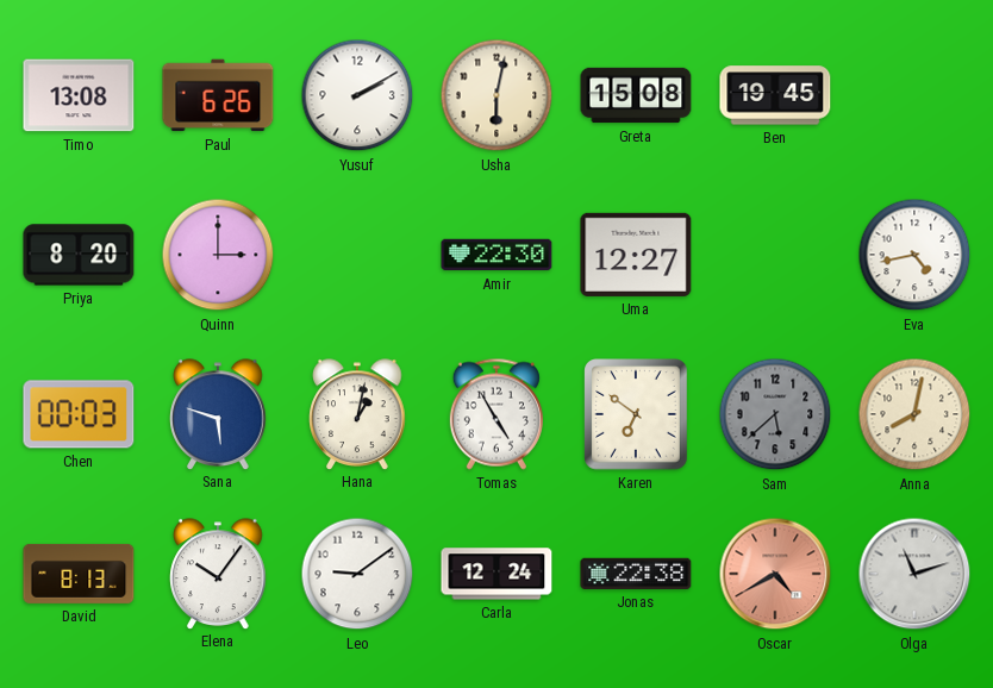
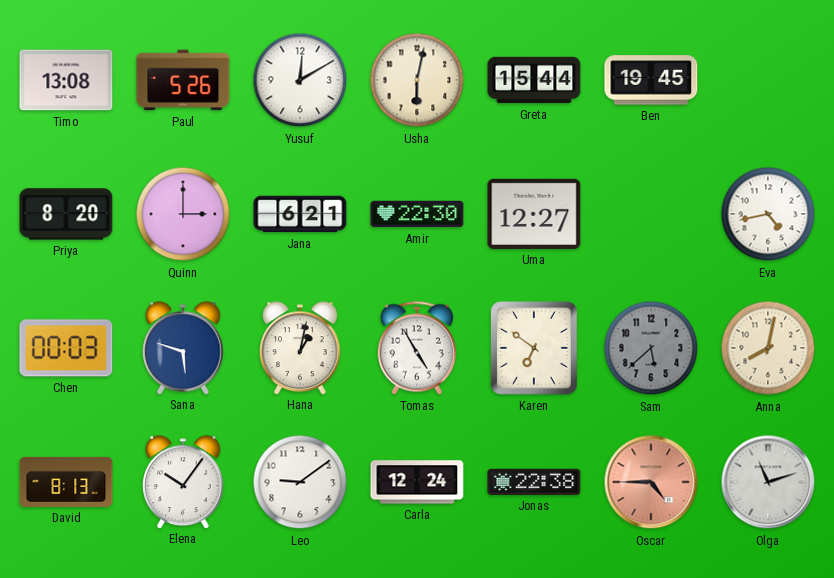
Paul: 6:26 -> 5:26 (183, 80)
Yusuf: 2:10 -> 12:10 (300, 80)
Greta: 15:08 -> 15:44 (534, 80)
Jana: none -> 6:21 (300, 214)
Oscar: 4:40 -> 4:45 (651, 482)
